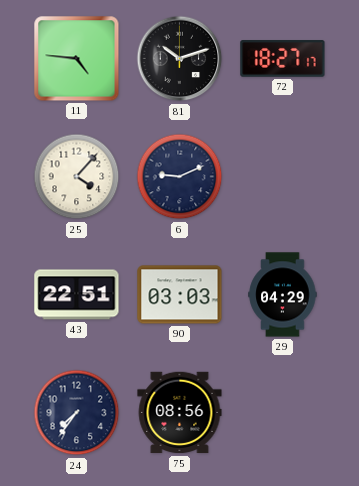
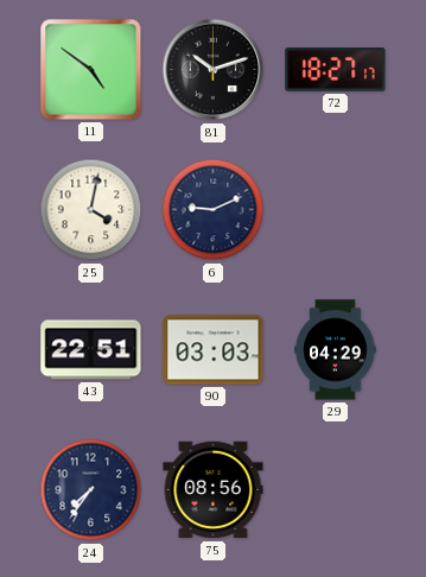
11: 4:46 -> 4:51 (91, 70)
25: 4:07 -> 4:02 (91, 210)
